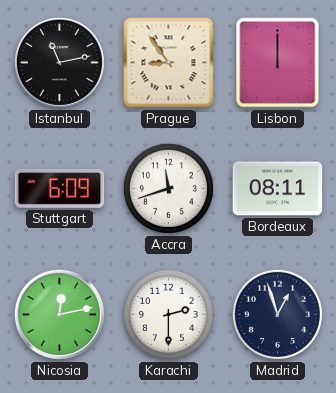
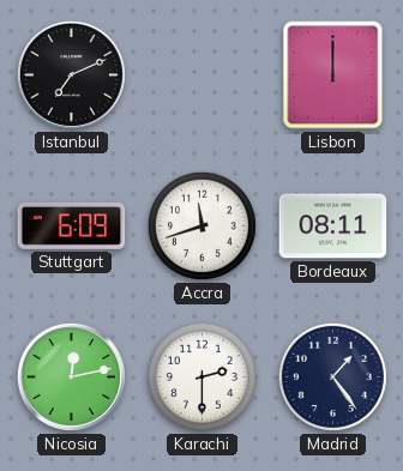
Istanbul: 11:13 -> 7:11 (71, 74)
Prague: 8:54 -> none (169, 63)
Madrid: 12:57 -> 1:24 (332, 376)
